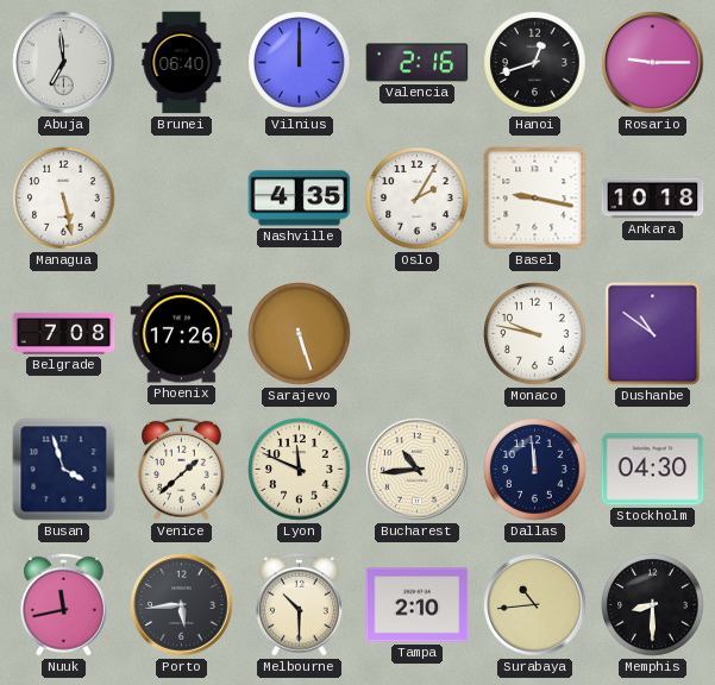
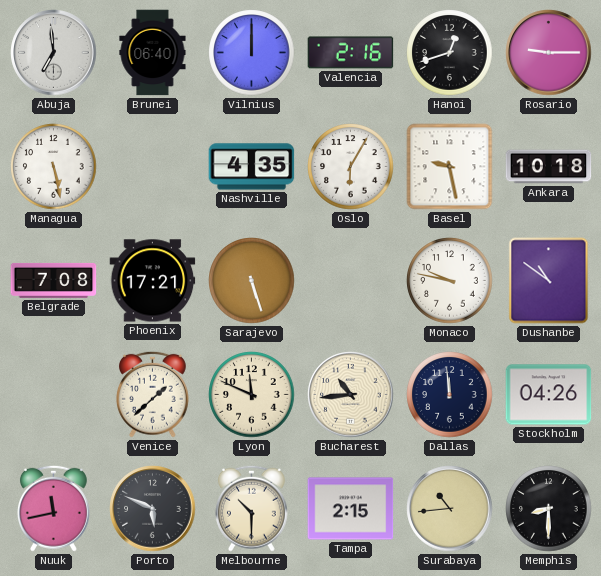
Oslo: 2:05 -> 6:05 (351, 167)
Basel: 9:17 -> 9:28 (450, 167)
Phoenix: 17:26 -> 17:21 (153, 281)
Busan: 3:57 -> none (64, 470)
Stockholm: 04:30 -> 04:26 (549, 395)
Porto: 5:44 -> 5:49 (153, 509)
Tampa: 2:10 -> 2:15 (351, 509)
